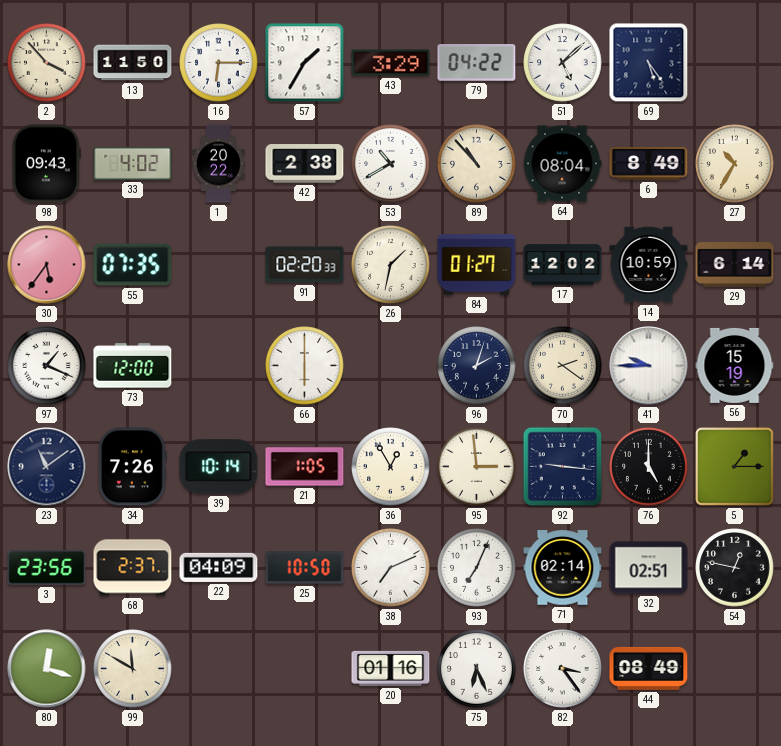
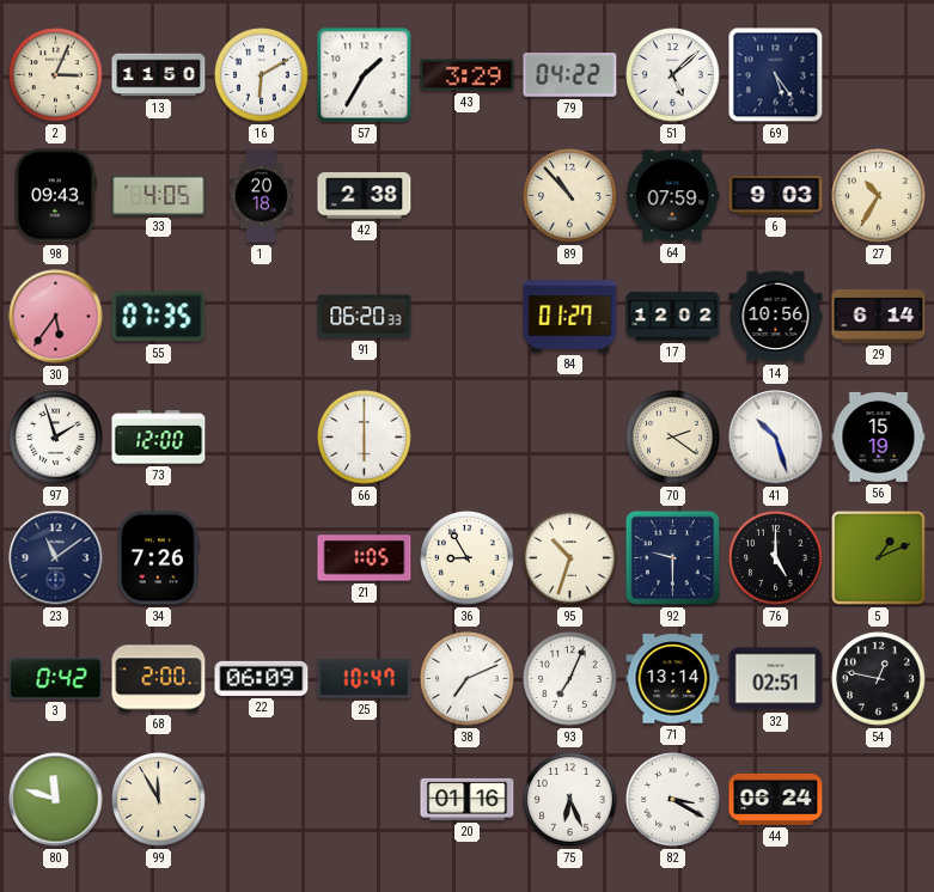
2: 3:53 -> 3:04 (56, 75)
16: 6:15 -> 6:10 (262, 75)
33: 4:02 -> 4:05 (159, 195)
1: 20:22 -> 20:18 (261, 196)
53: 10:40 -> none (391, 164)
64: 08:04 -> 07:59 (672, 196)
6: 8:49 -> 9:03 (776, 196)
91: 02:20 -> 06:20 (365, 317)
26: 1:32 -> none (391, 265)
14: 10:59 -> 10:56 (776, 317)
97: 1:19 -> 1:57 (56, 438)
96: 2:03 -> none (477, 366)
41: 9:45 -> 10:27 (776, 438)
39: 10:14 -> none (219, 467)
36: 12:55 -> 8:55 (468, 558)
95: 2:59 -> 10:33 (570, 558)
92: 9:16 -> 9:30 (673, 558)
5: 1:15 -> 1:11 (879, 558)
3: 23:56 -> 0:42 (56, 679)
68: 2:37 -> 2:00 (159, 679)
22: 04:09 -> 06:09 (262, 678)
25: 10:50 -> 10:47 (365, 679)
71: 02:14 -> 13:14 (673, 679)
80: 12:18 -> 11:48 (56, 800)
99: 11:50 -> 11:55 (159, 800)
82: 3:24 -> 3:20 (673, 800)
44: 08:49 -> 06:24 (776, 799)
